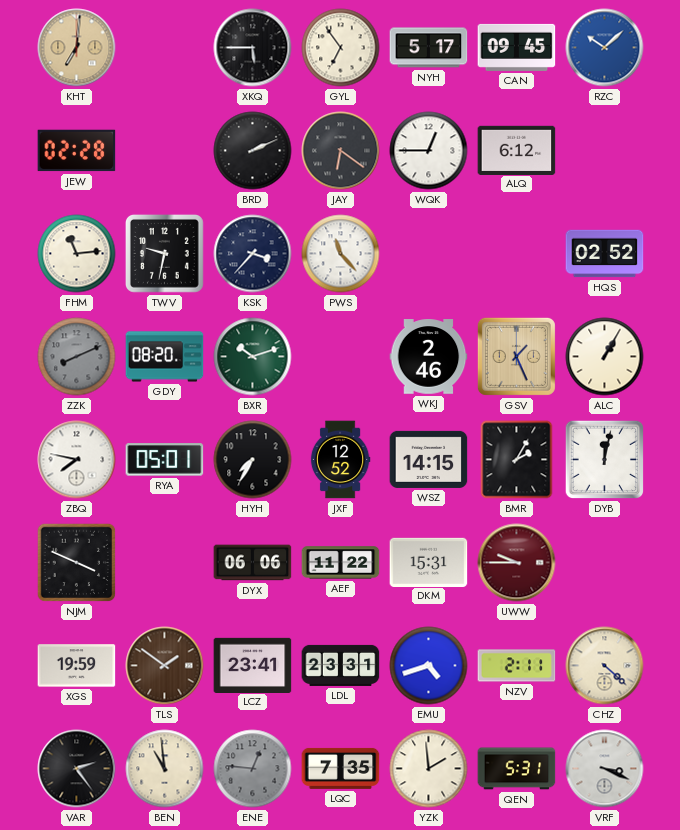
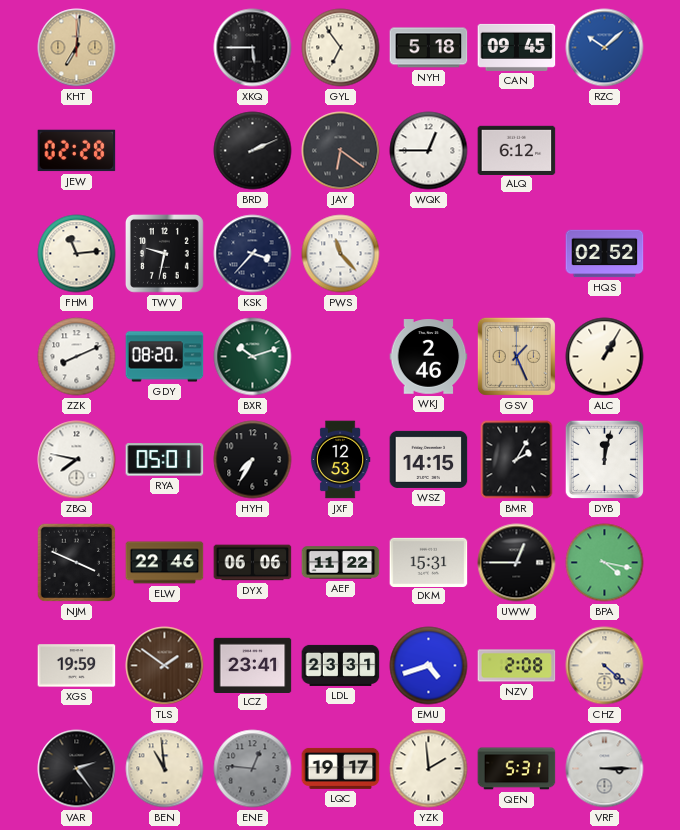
NYH: 5:17 -> 5:18 (429, 48)
ZZK dial: grey -> white (77, 357)
JXF: 12:52 -> 12:53 (340, 460)
ELW: none -> 22:46 (165, 563)
UWW: 9:45 -> 12:45 (517, 563)
UWW dial: burgundy -> black (517, 563)
BPA: none -> 4:17 (605, 563)
NZV: 2:11 -> 2:08 (517, 666)
LQC: 7:35 -> 19:17 (341, 768)
VRF: 3:19 -> 3:15 (605, 769)
